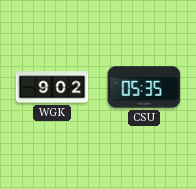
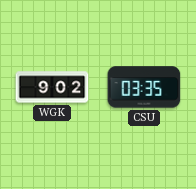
CSU: 05:35 -> 03:35 (144, 87)
